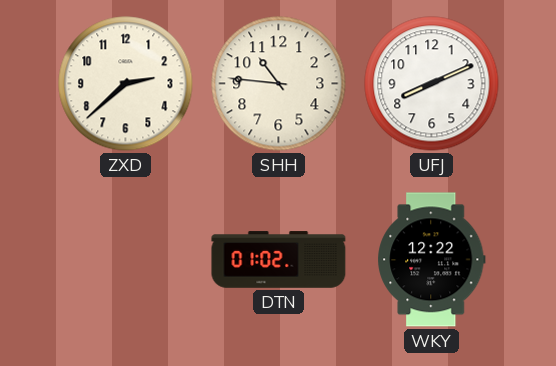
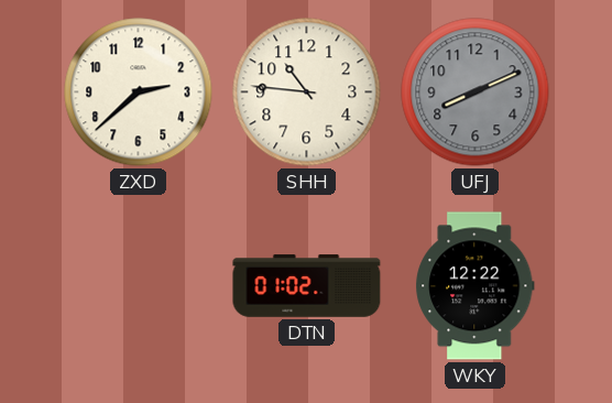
UFJ dial: white -> grey (476, 92)
